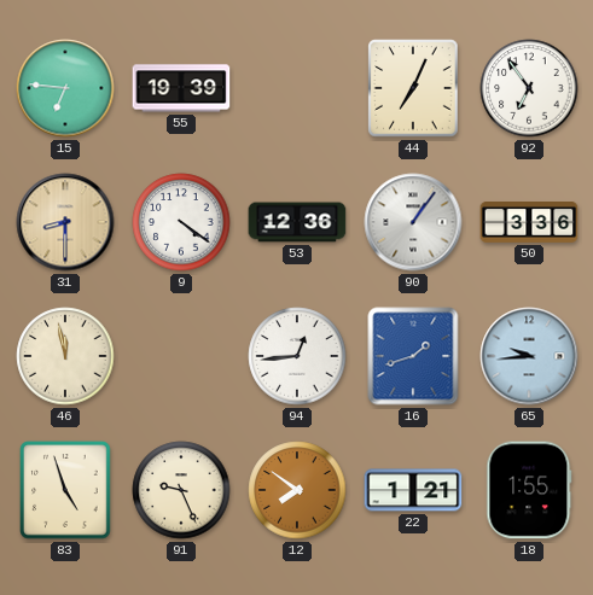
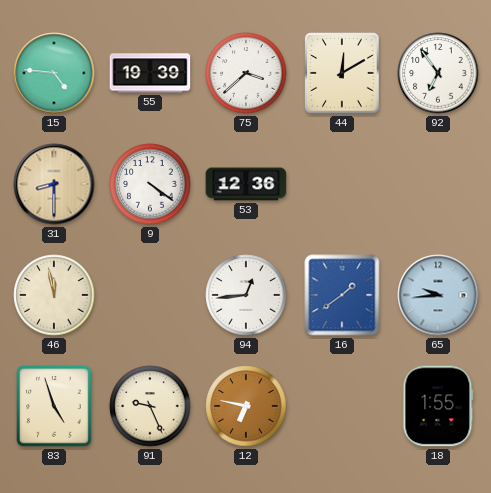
15: 6:46 -> 4:46 (54, 73)
75: none -> 3:38 (246, 73)
44: 7:04 -> 12:10 (342, 73)
90: 1:06 -> none (413, 222)
50: 3:36 -> none (529, 223)
16: 1:42 -> 1:39 (342, 295)
12: 7:51 -> 6:47 (246, 406)
22: 1:21 -> none (413, 490)
